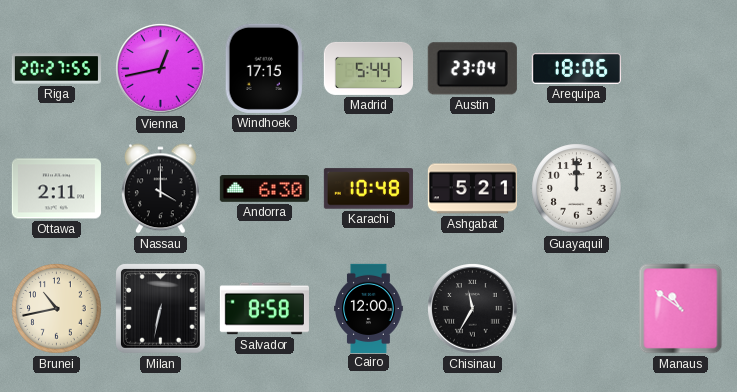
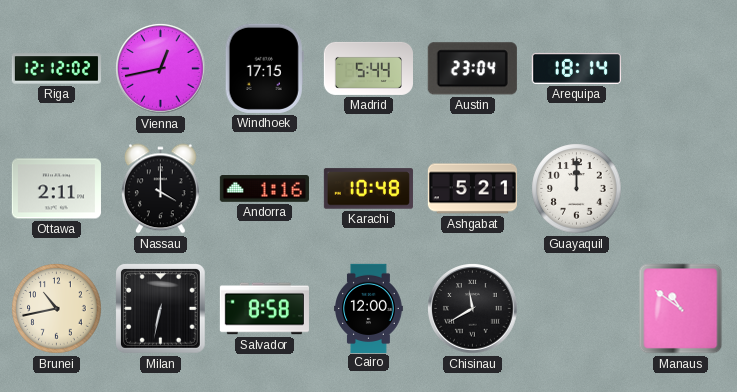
Riga: 20:27 -> 12:12 (56, 69)
Arequipa: 18:06 -> 18:14 (576, 68)
Andorra: 6:30 -> 1:16 (264, 189)
Chisinau: 11:35 -> 11:40 (473, 309)
